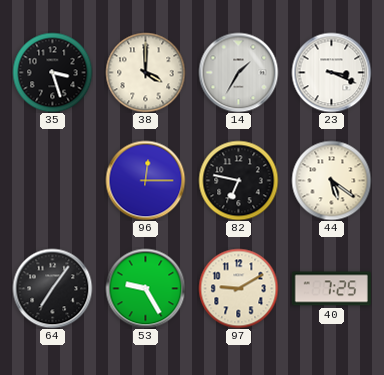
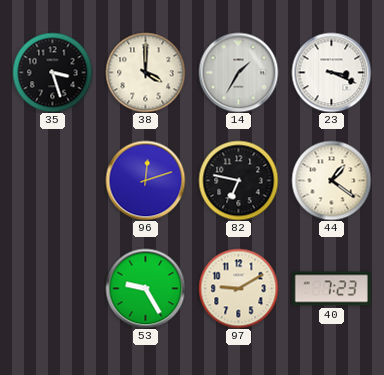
96: 12:15 -> 12:12 (145, 180)
44: 5:21 -> 1:21 (331, 180)
64: 7:06 -> none (52, 288)
40: 7:25 -> 7:23 (331, 289)
